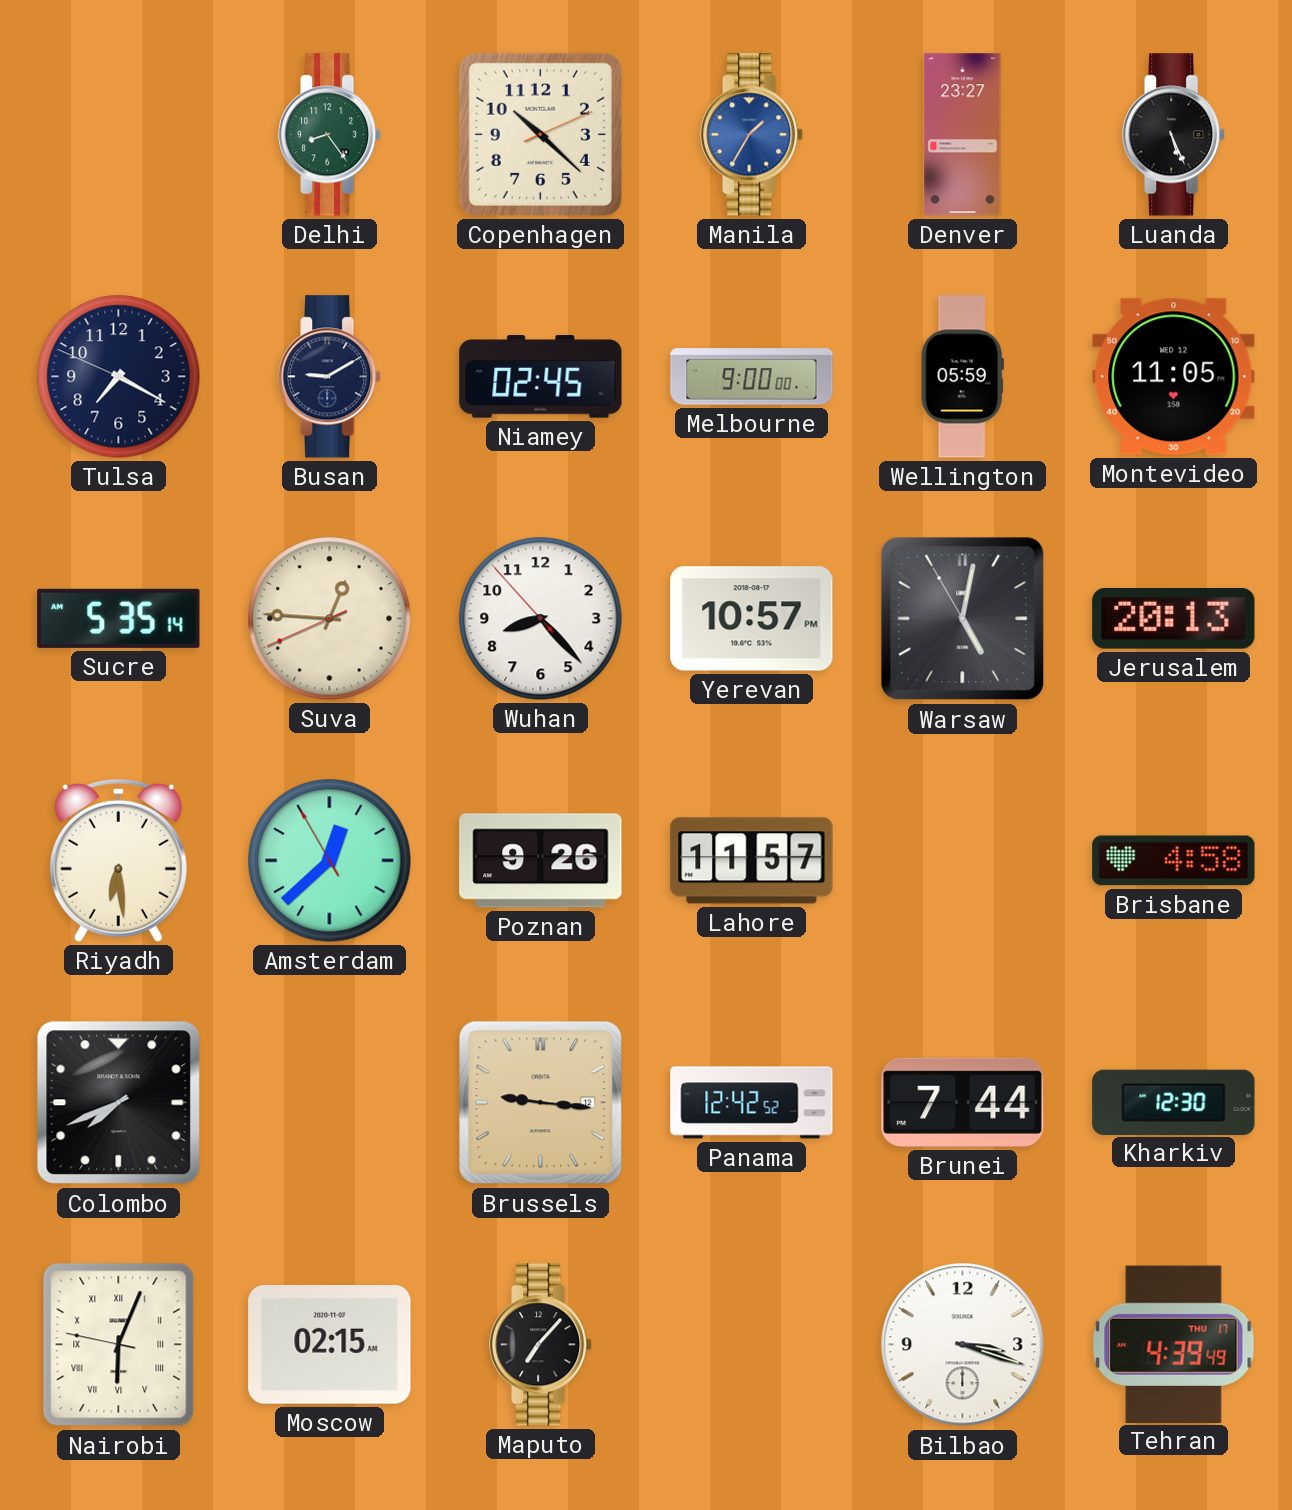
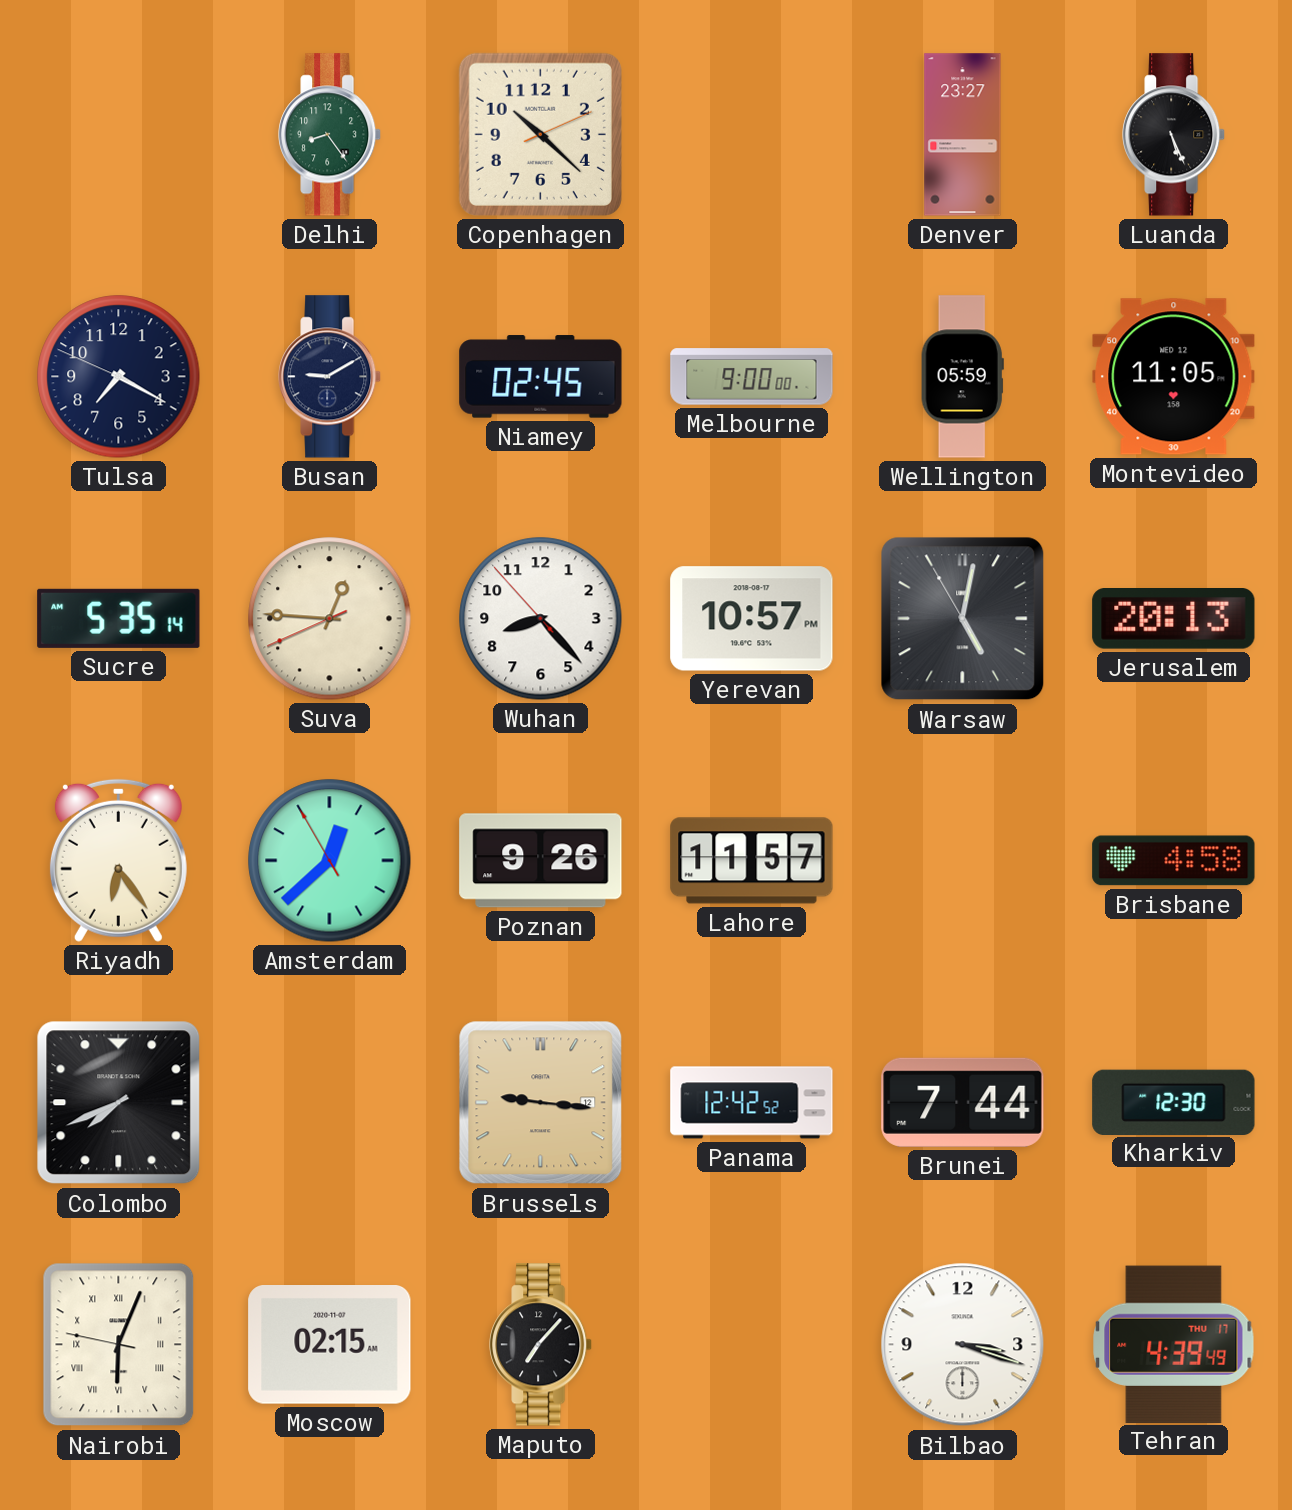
Manila: 1:35 -> none (752, 135)
Riyadh: 6:29 -> 6:24 (118, 860)
